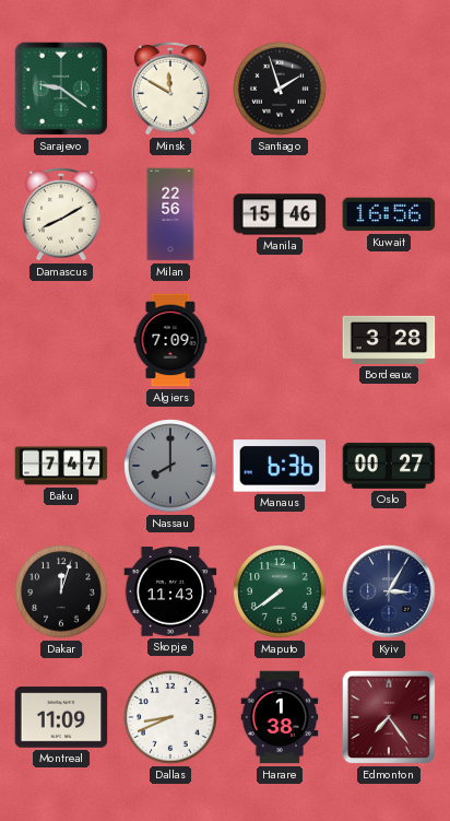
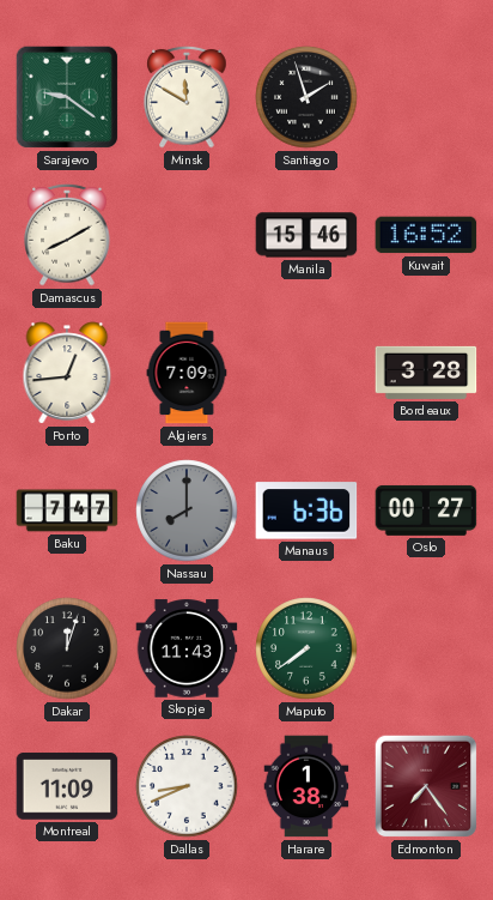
Milan: 22:56 -> none (170, 214)
Kuwait: 16:56 -> 16:52 (426, 235)
Porto: none -> 12:44 (67, 373)
Kyiv: 3:05 -> none (389, 591)
